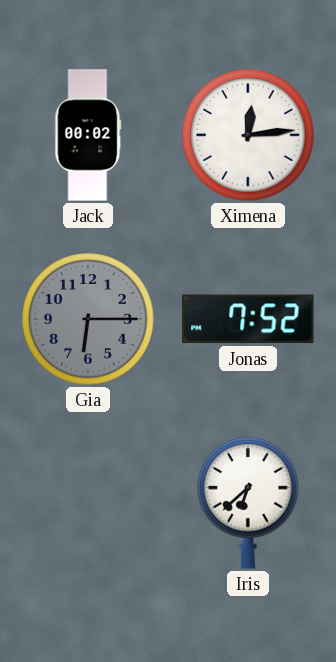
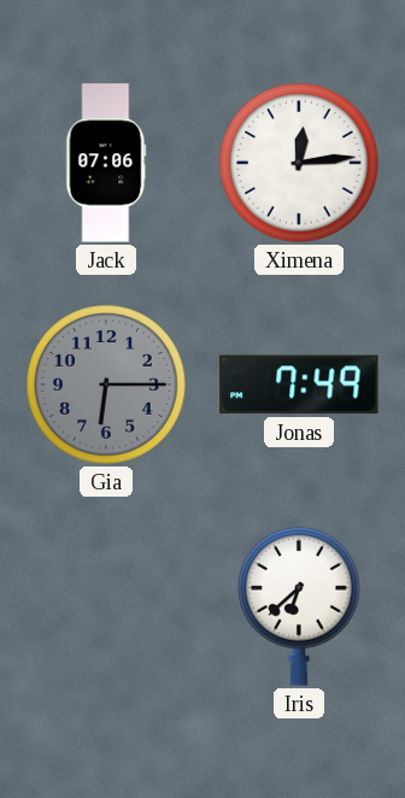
Jack: 00:02 -> 07:06 (106, 163)
Jonas: 7:52 -> 7:49 (299, 385)
